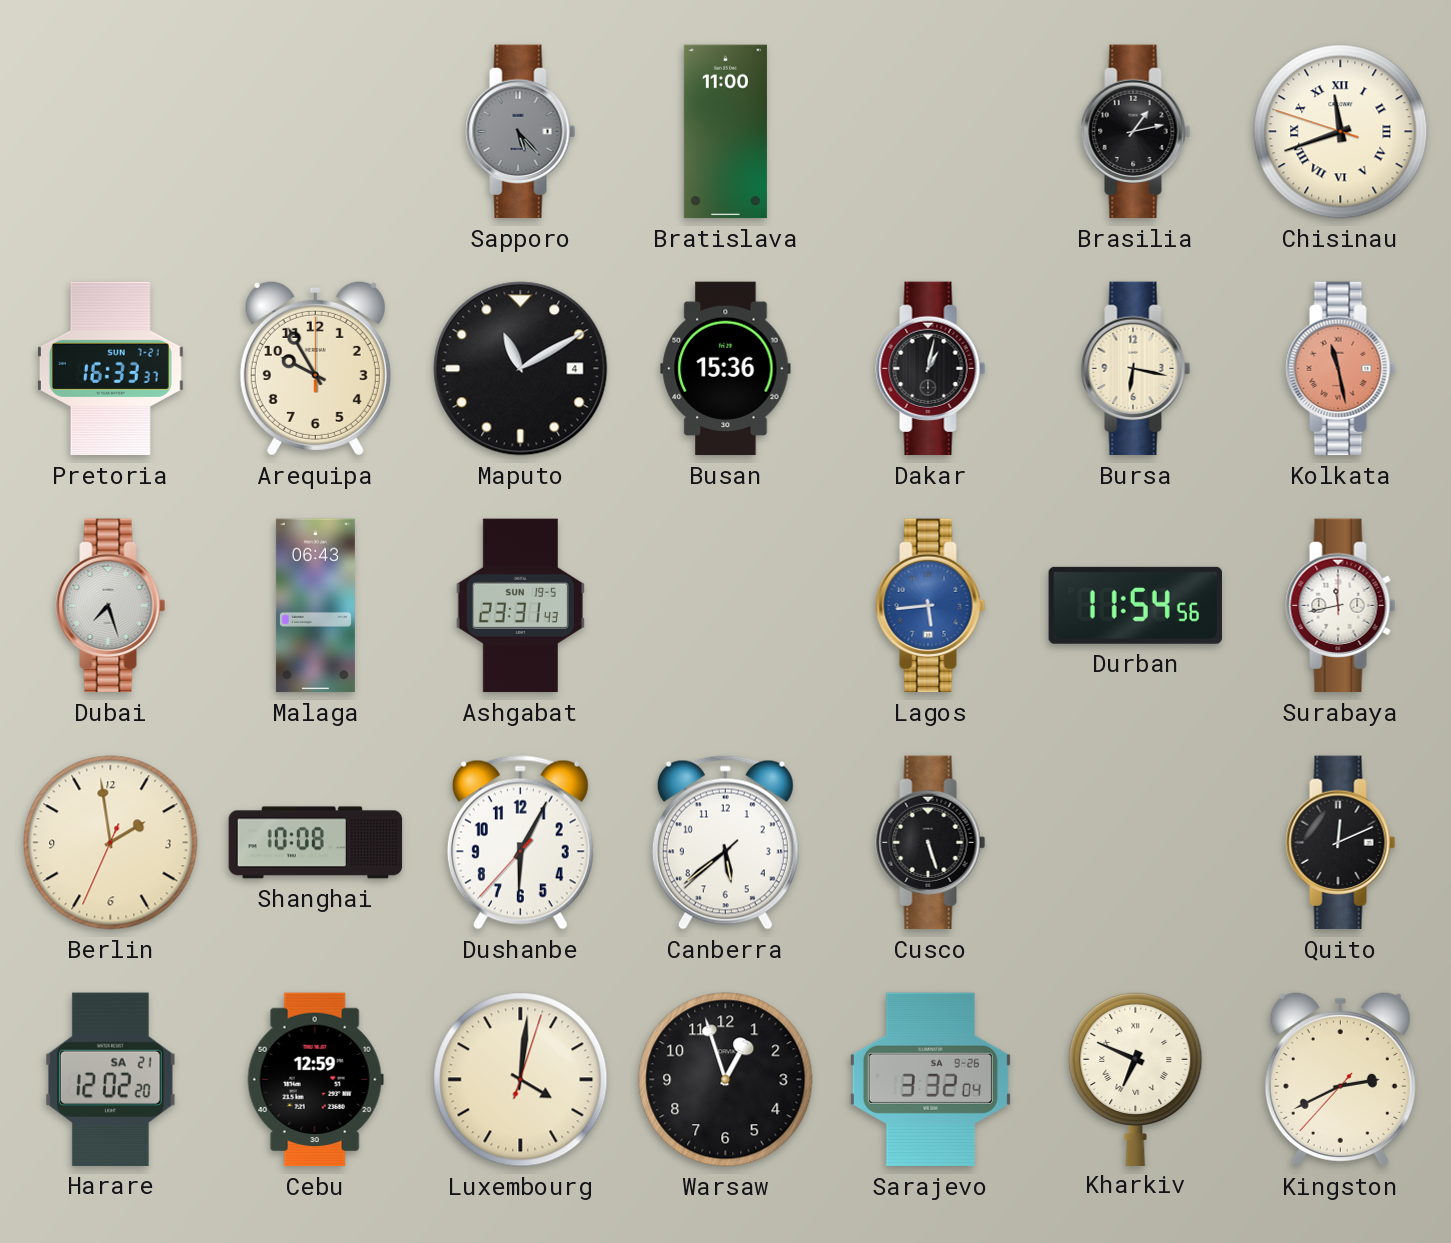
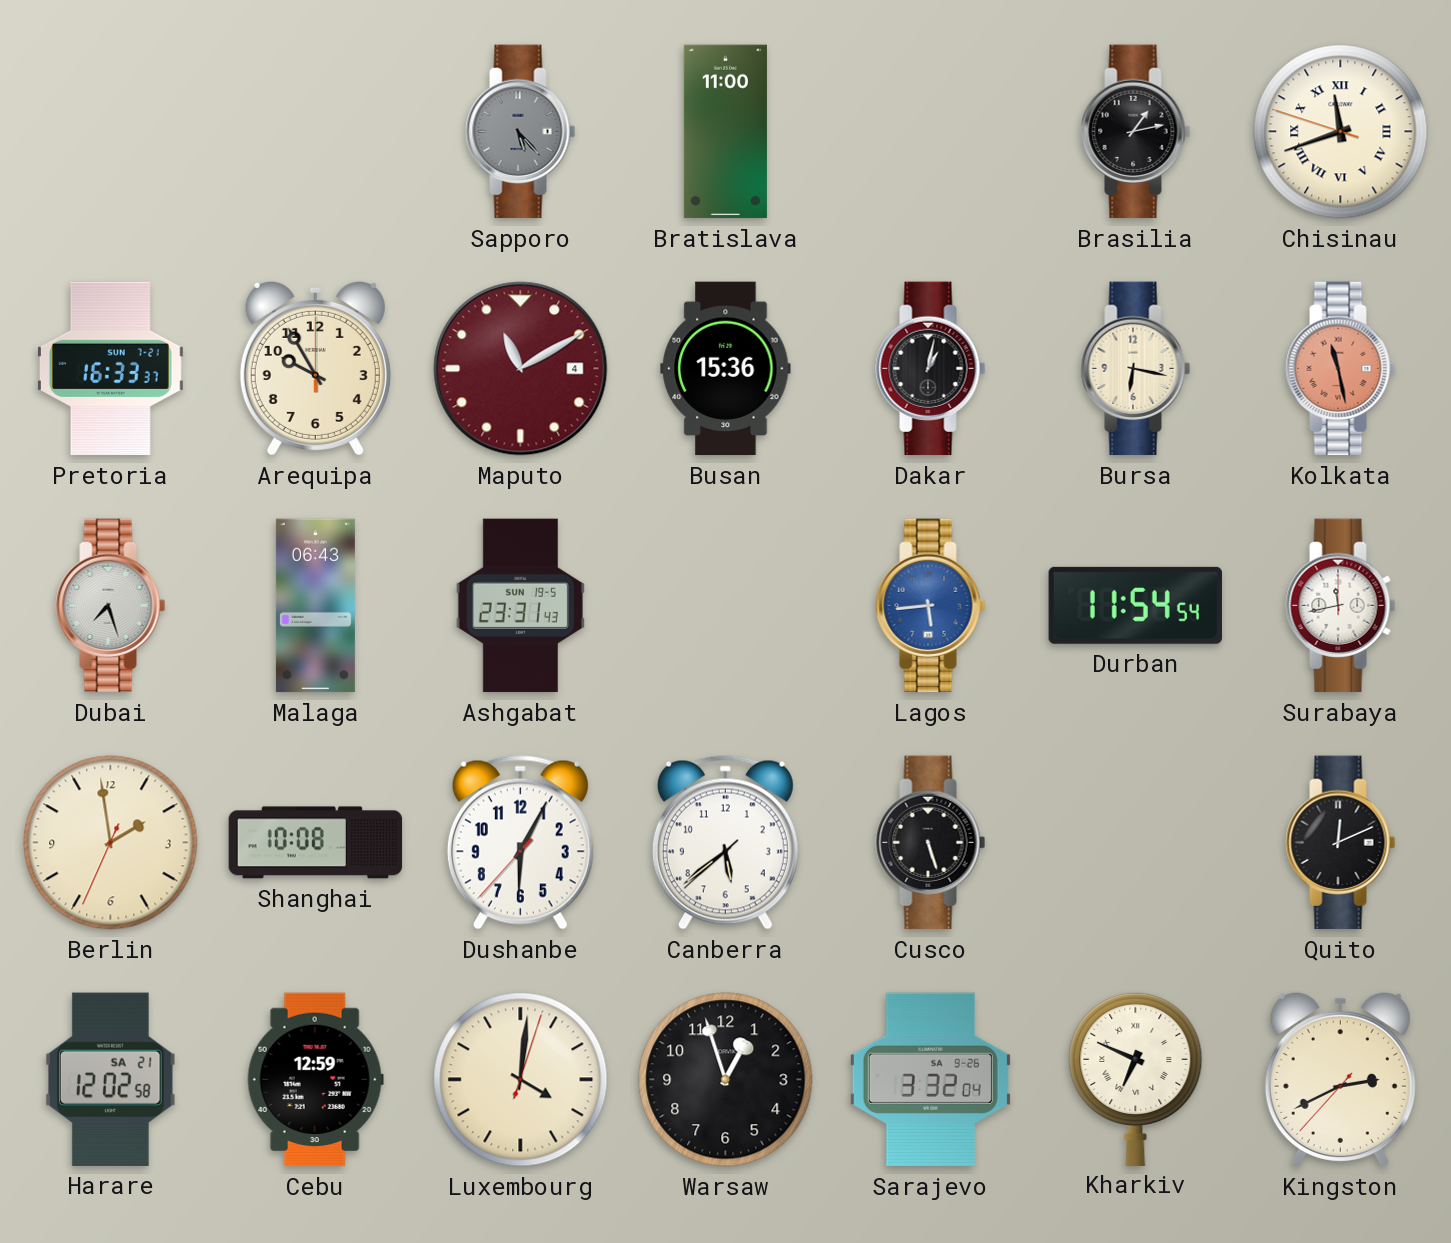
Maputo dial: black -> burgundy (521, 369)
Durban: 11:54:56 -> 11:54:54 (1135, 605)
Harare: 12:02:20 -> 12:02:58 (111, 1079)
